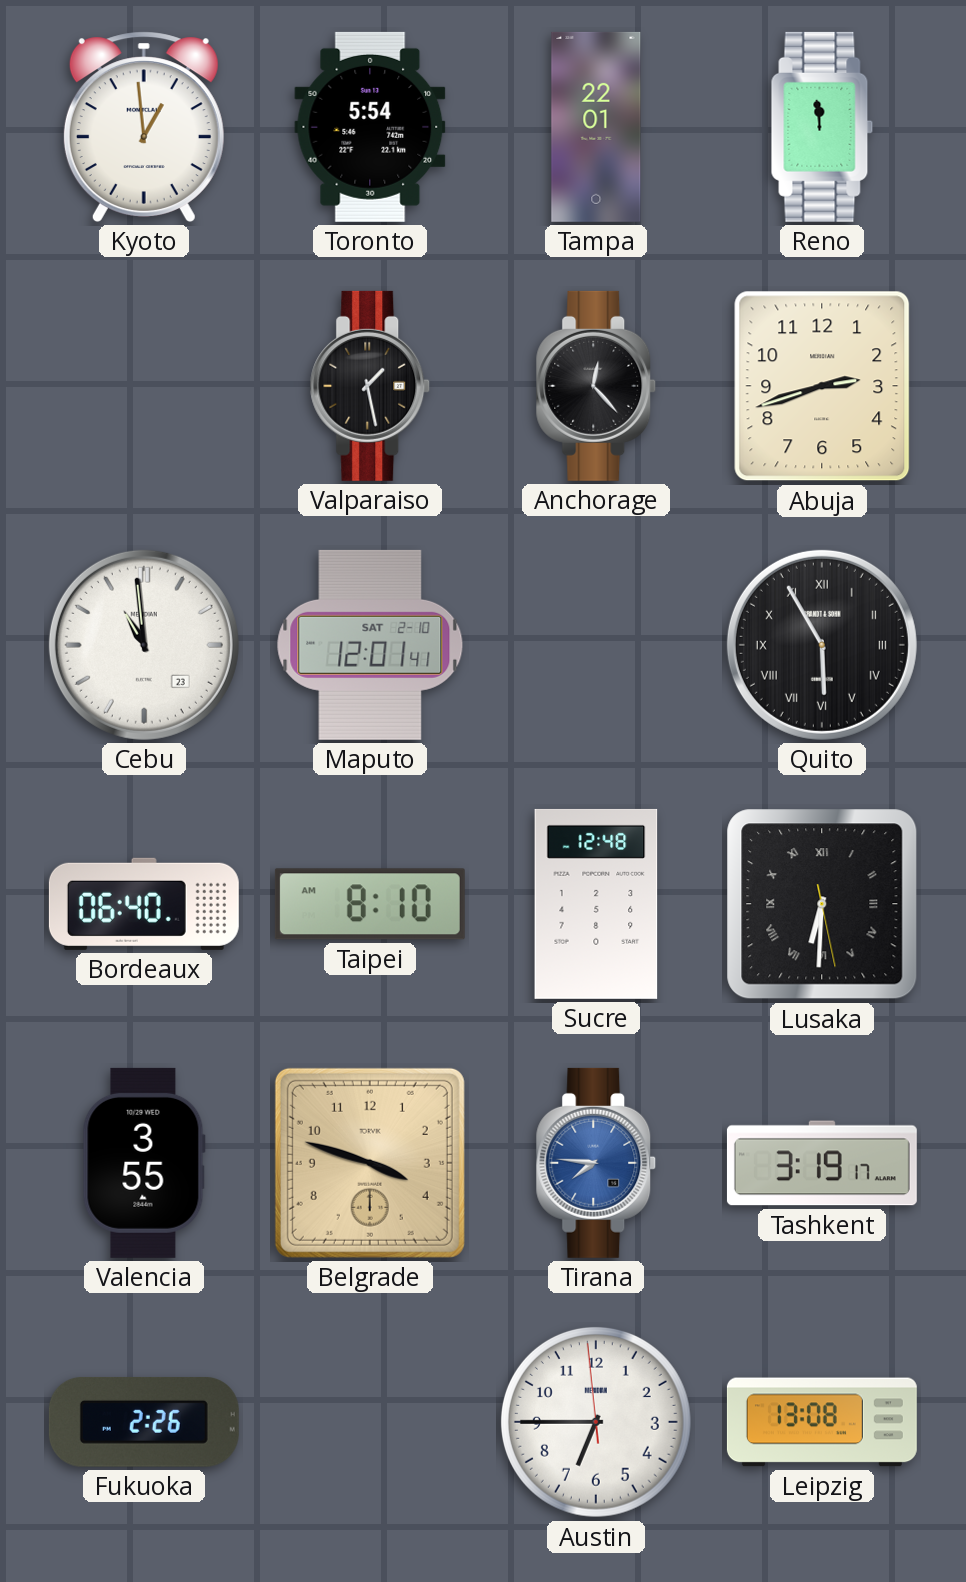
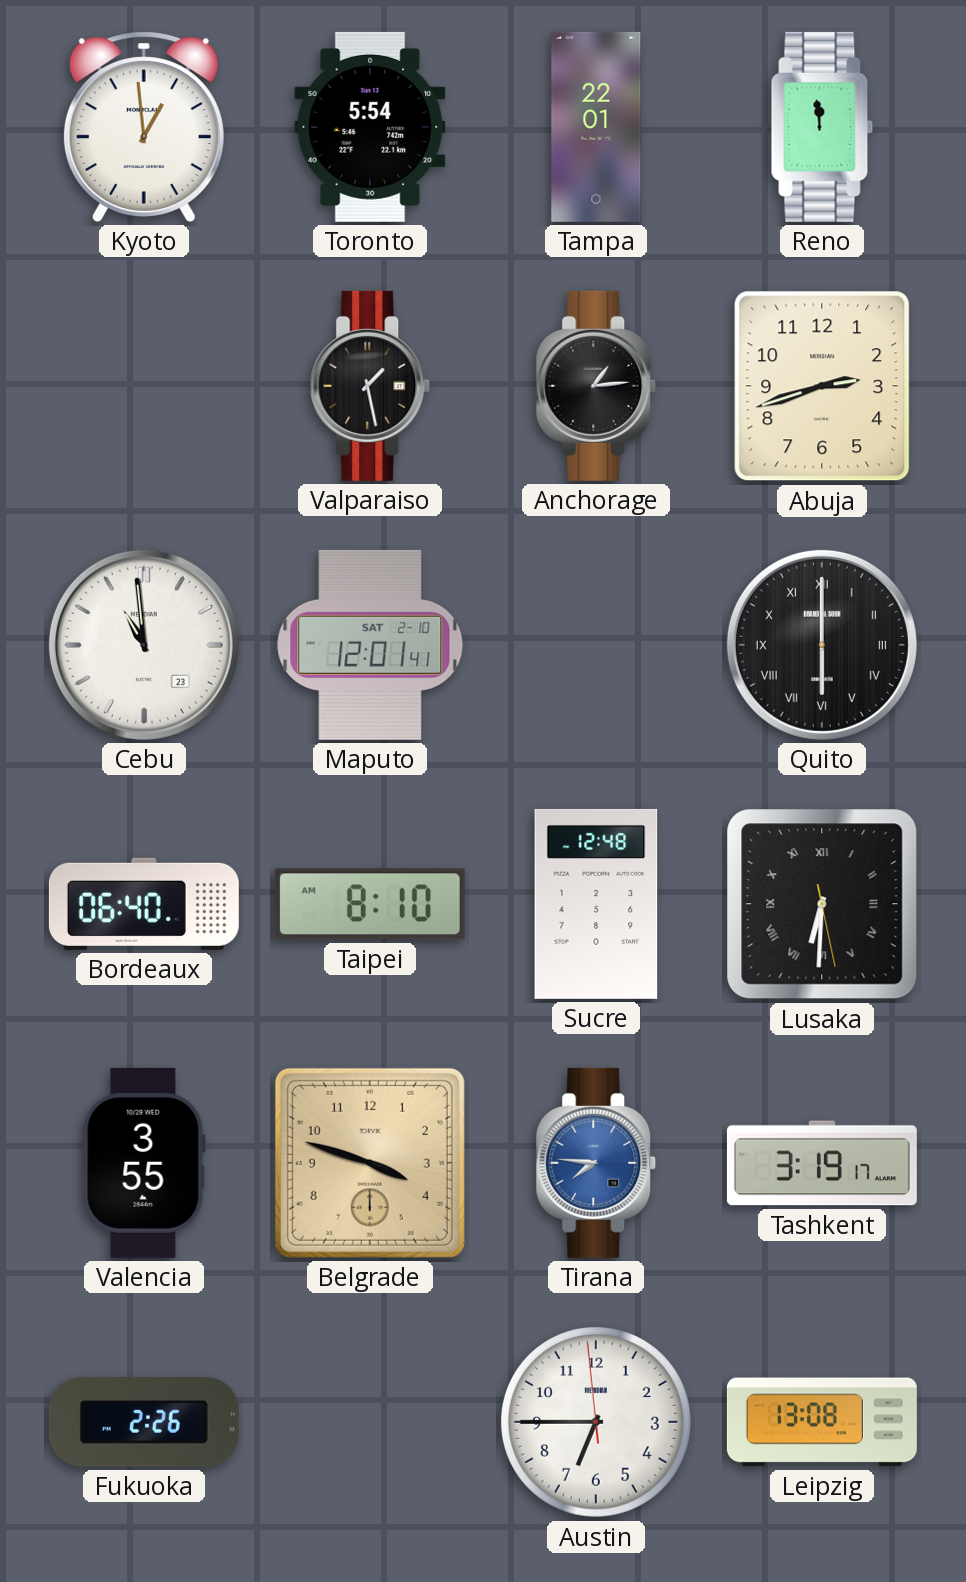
Anchorage: 12:23 -> 1:14 (596, 386)
Quito: 5:55 -> 6:00 (822, 645)
